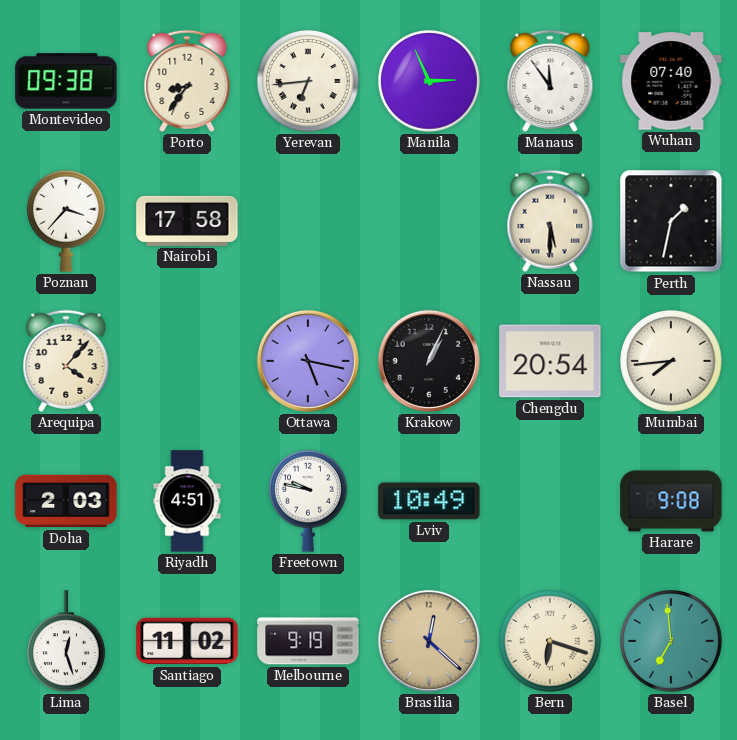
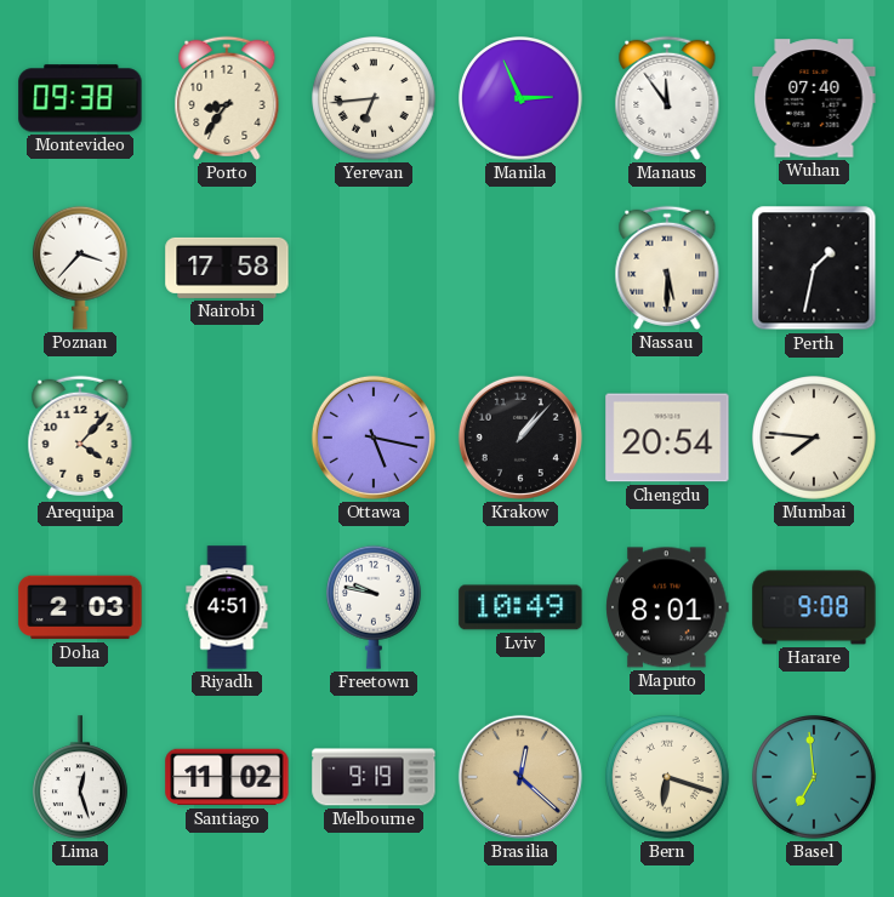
Krakow: 1:04 -> 1:07 (520, 438)
Mumbai: 7:44 -> 7:46 (814, 439)
Maputo: none -> 8:01 (667, 607)
